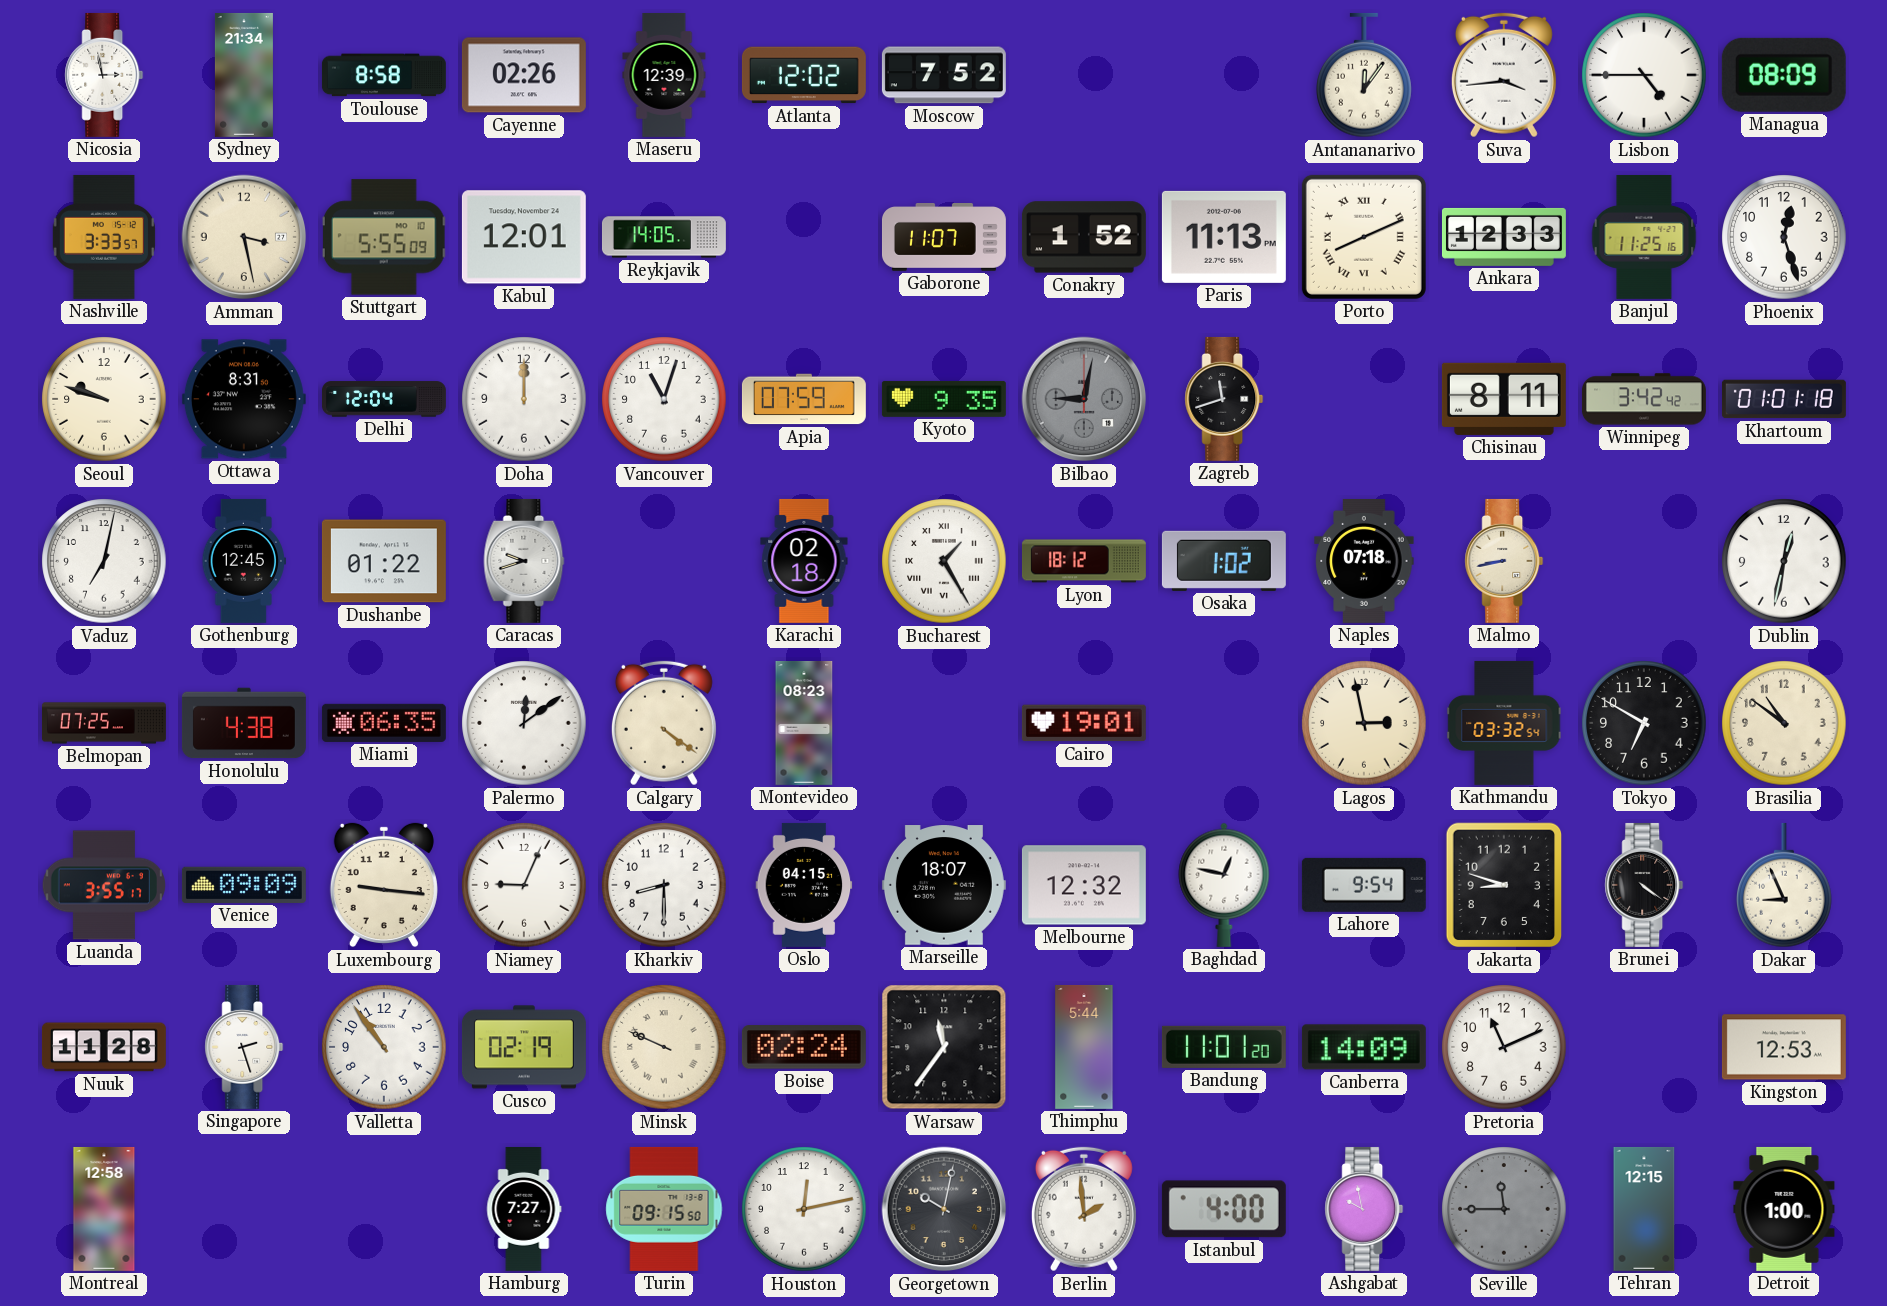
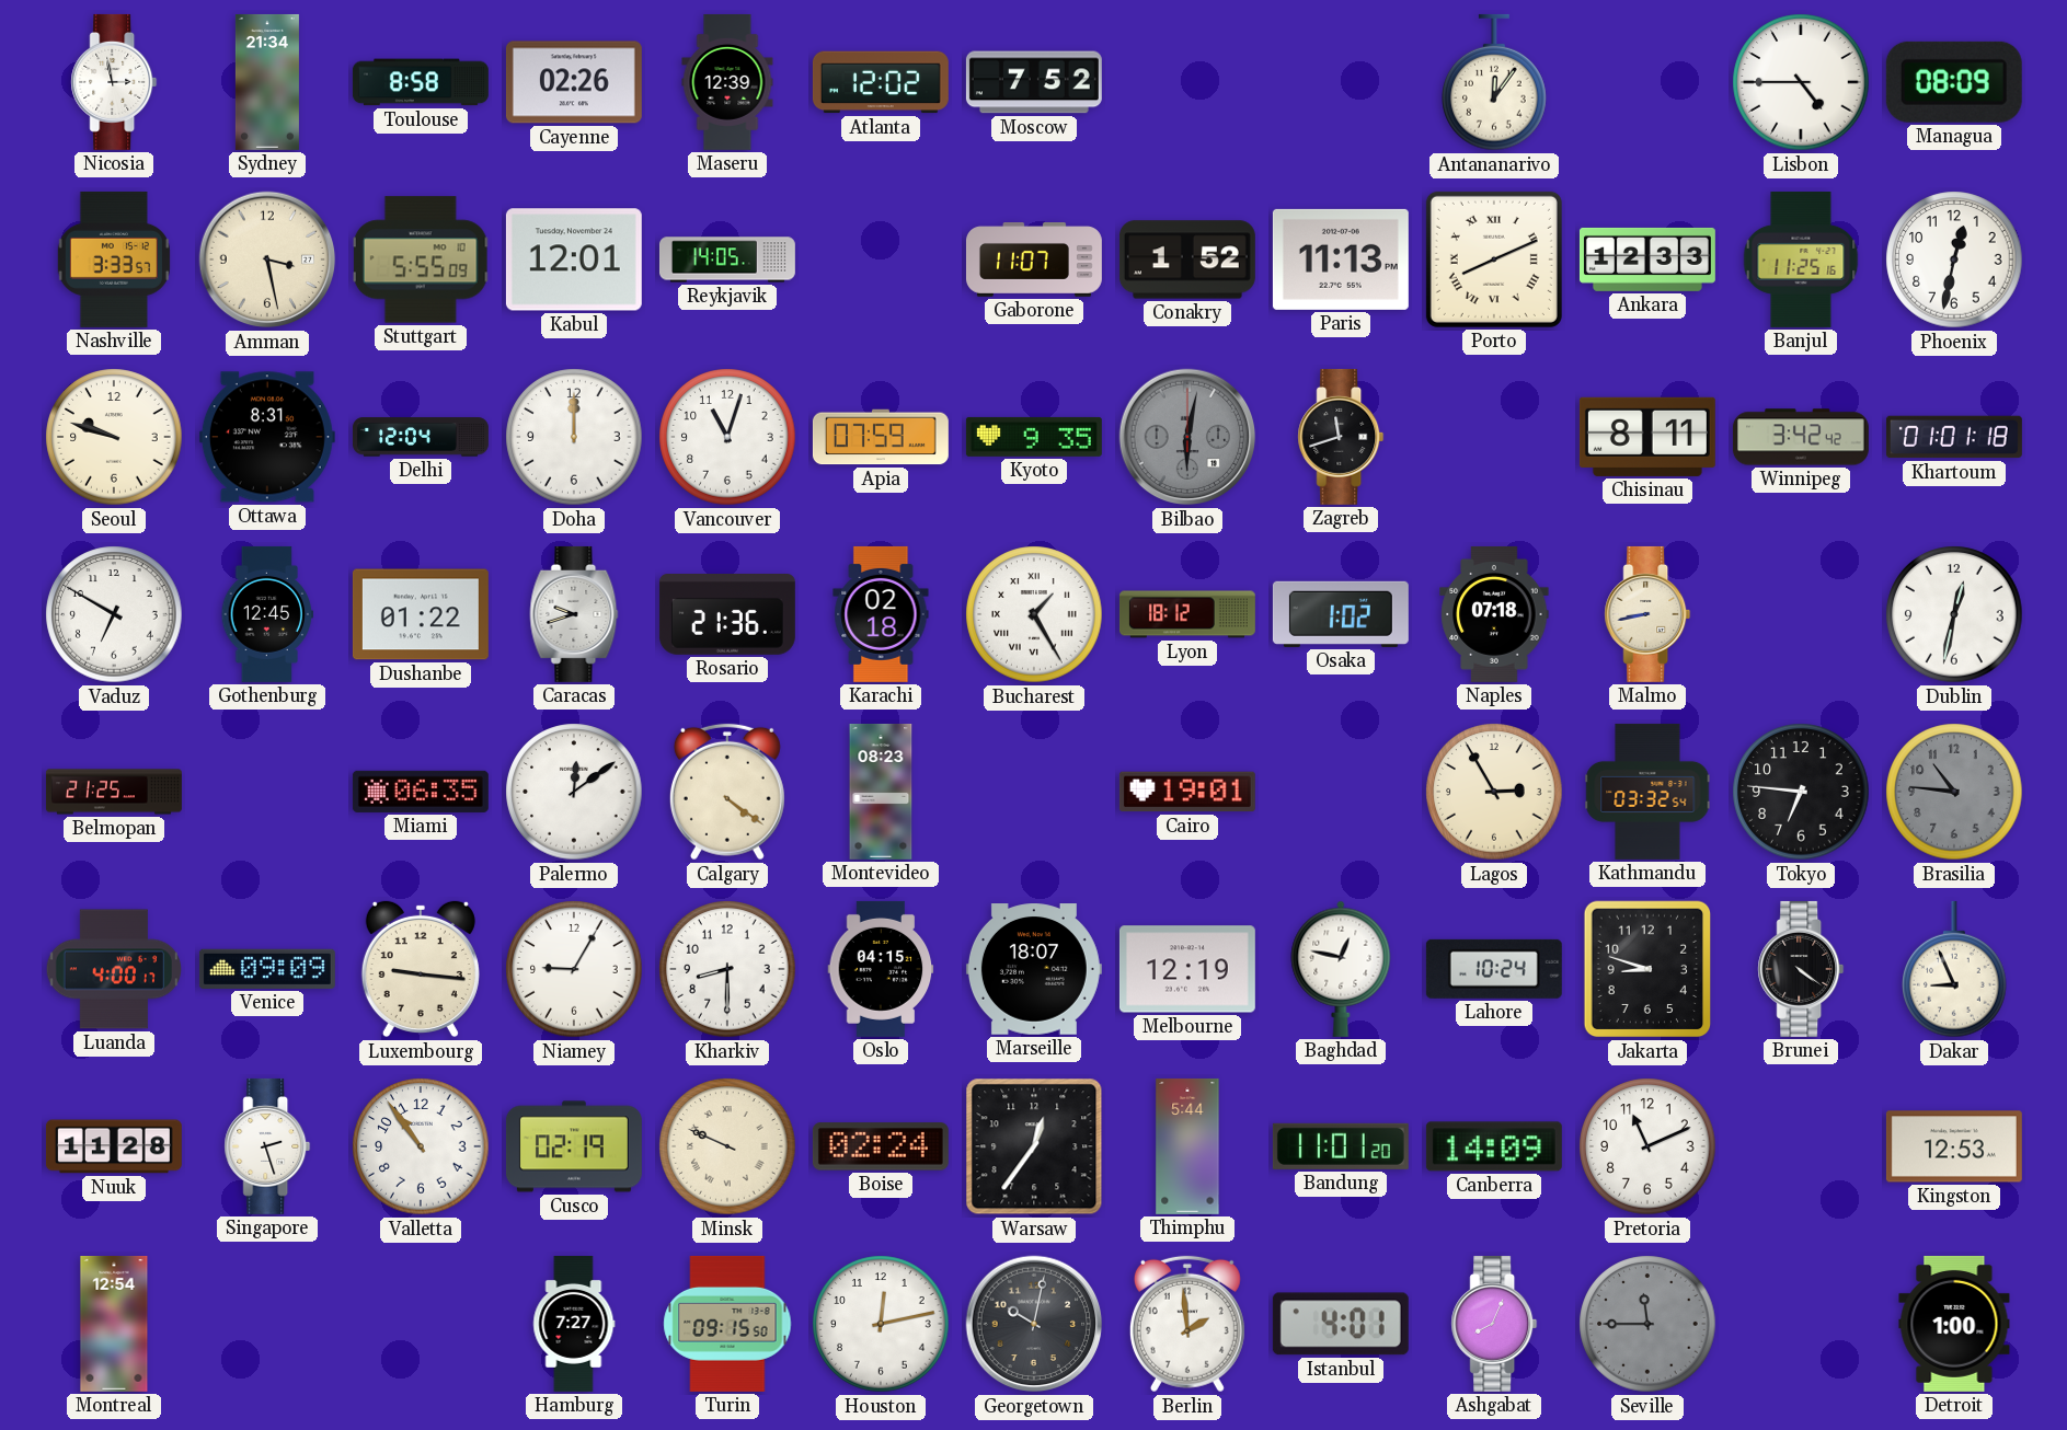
Suva: 3:44 -> none (1504, 75)
Phoenix: 12:27 -> 12:32 (1954, 260)
Bilbao: 9:02 -> 6:02 (1187, 437)
Vaduz: 7:02 -> 6:50 (114, 614)
Rosario: none -> 21:36 (727, 615)
Belmopan: 07:25 -> 21:25 (114, 792)
Honolulu: 4:38 -> none (244, 723)
Lagos: 2:58 -> 2:55 (1494, 792)
Tokyo: 6:50 -> 6:46 (1801, 792)
Brasilia: 10:51 -> 10:46 (1954, 792)
Brasilia dial: cream -> grey (1954, 792)
Luanda: 3:55 -> 4:00 (114, 969)
Niamey: 9:04 -> 9:05 (574, 969)
Melbourne: 12:32 -> 12:19 (1187, 969)
Lahore: 9:54 -> 10:24 (1494, 969)
Warsaw: 11:36 -> 12:36 (1034, 1146)
Montreal: 12:58 -> 12:54 (114, 1324)
Istanbul: 4:00 -> 4:01 (1341, 1324)
Ashgabat: 9:58 -> 8:04 (1494, 1324)
Tehran: 12:15 -> none (1644, 1209)
